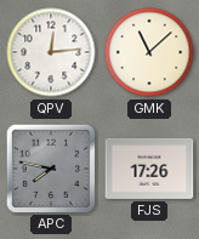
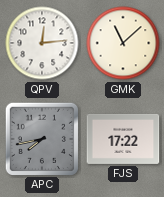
APC: 7:47 -> 7:43 (41, 138)
FJS: 17:26 -> 17:22 (123, 139)
